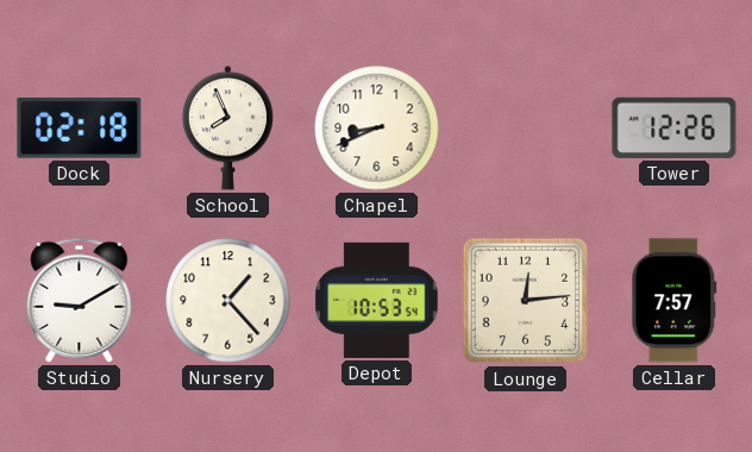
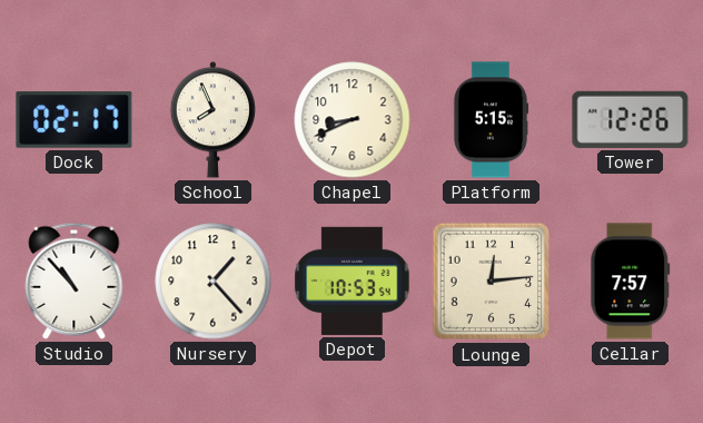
Dock: 02:18 -> 02:17 (75, 120)
Platform: none -> 5:15 (491, 120)
Studio: 9:10 -> 10:53 (75, 281)
